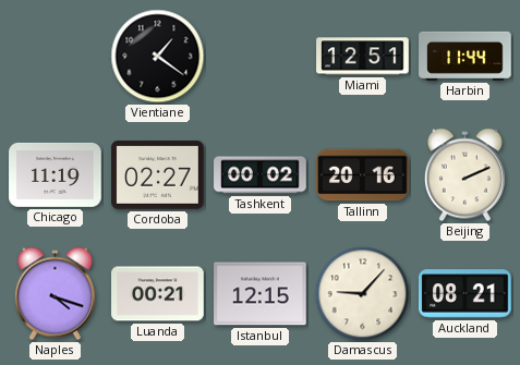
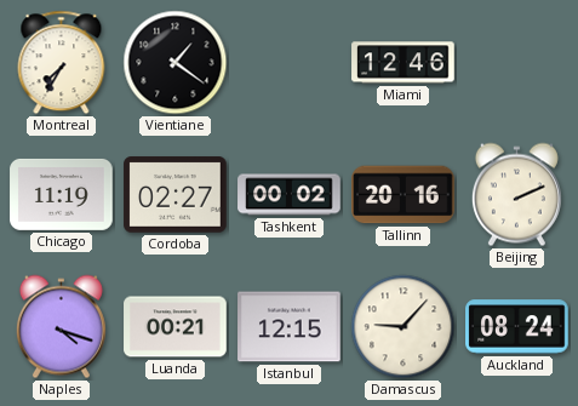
Montreal: none -> 7:35 (62, 63)
Miami: 12:51 -> 12:46 (404, 63)
Harbin: 11:44 -> none (465, 56)
Auckland: 08:21 -> 08:24 (517, 327)
